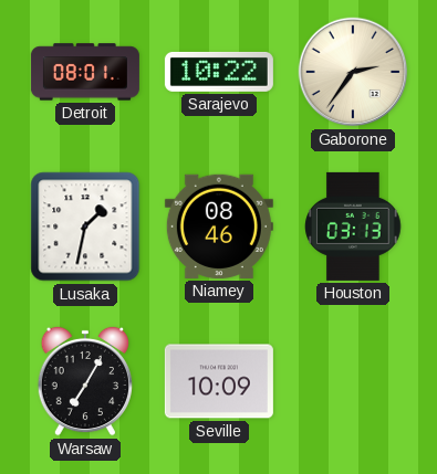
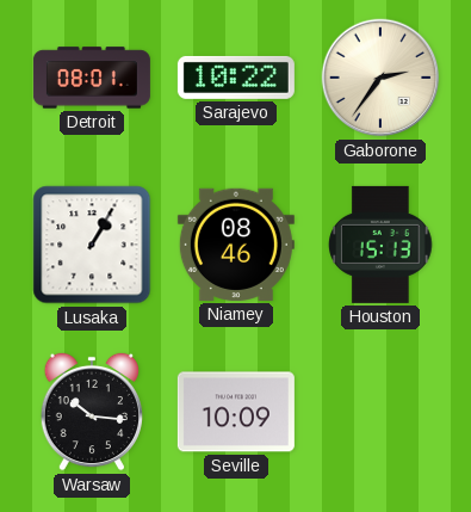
Lusaka: 1:32 -> 1:05 (92, 245)
Houston: 03:13 -> 15:13 (380, 245)
Warsaw: 7:05 -> 10:16 (92, 412)
